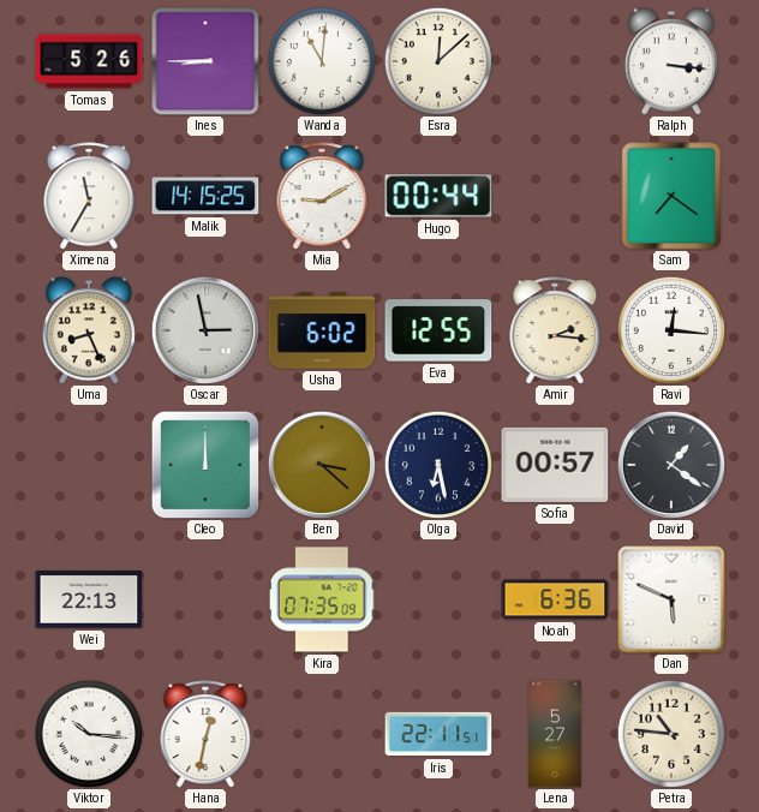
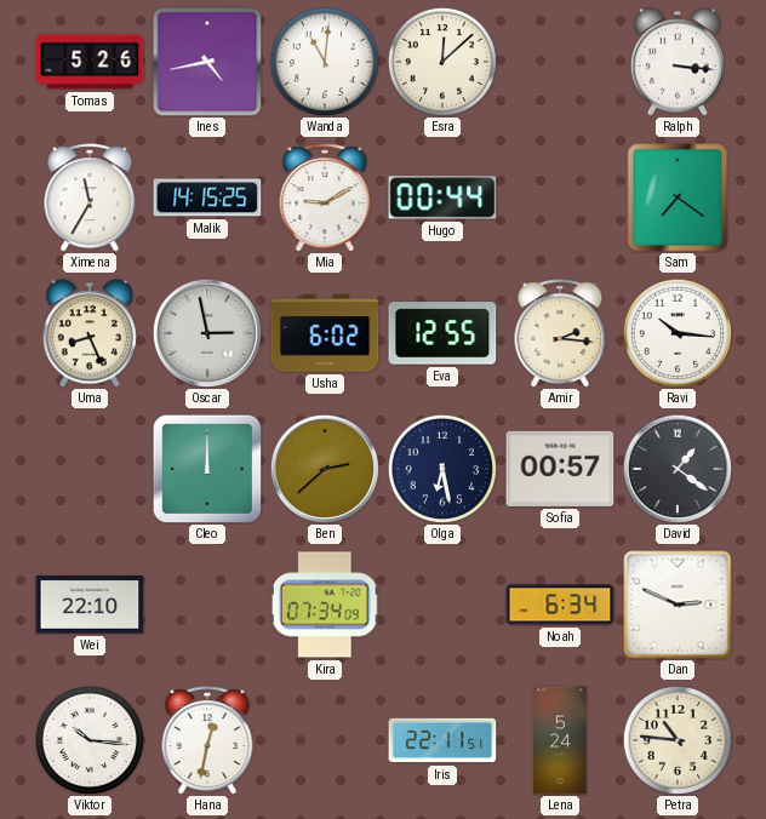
Ines: 8:45 -> 4:43 (207, 62)
Ravi: 12:16 -> 10:16 (678, 333)
Ben: 3:22 -> 2:38 (325, 469)
Wei: 22:13 -> 22:10 (90, 605)
Kira: 07:35 -> 07:34 (325, 605)
Noah: 6:36 -> 6:34 (560, 605)
Dan: 5:49 -> 2:49 (678, 605)
Lena: 5:27 -> 5:24 (560, 740)
